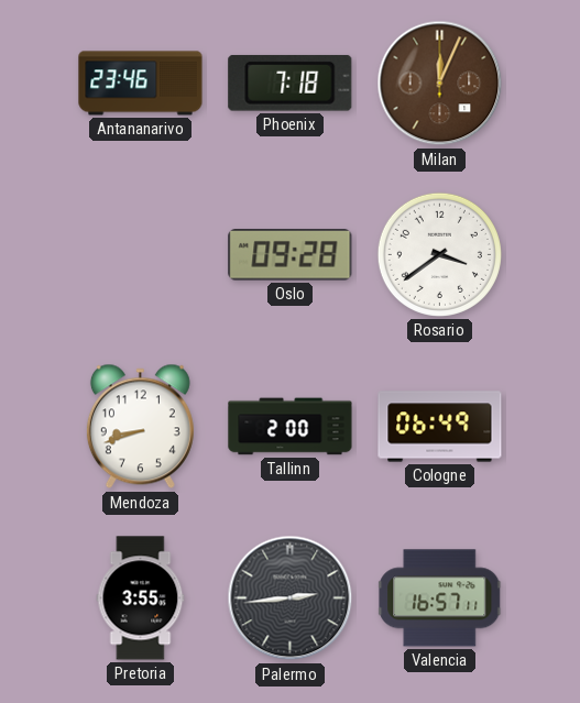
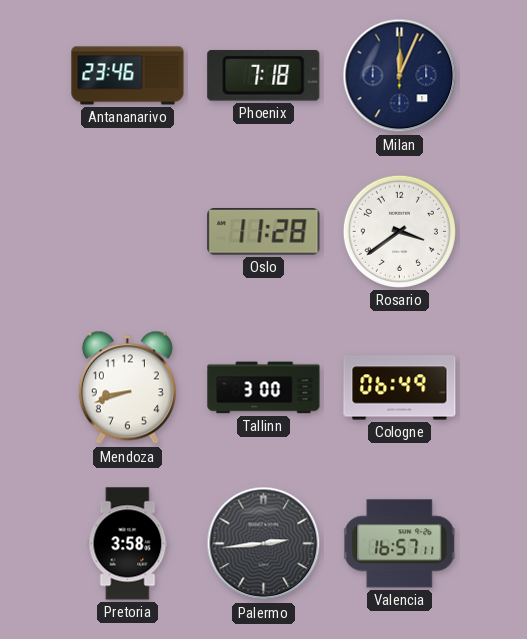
Milan dial: brown -> navy (400, 76)
Oslo: 09:28 -> 11:28 (264, 232)
Tallinn: 2:00 -> 3:00 (264, 388)
Pretoria: 3:55 -> 3:58 (128, 544)
